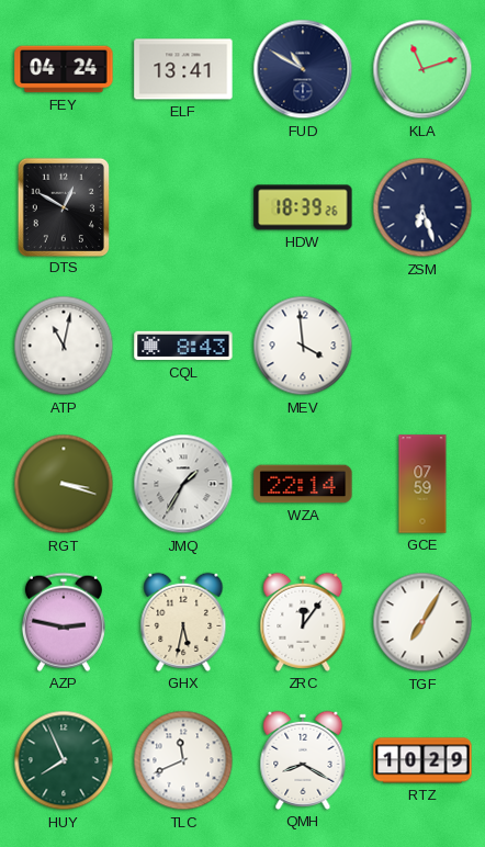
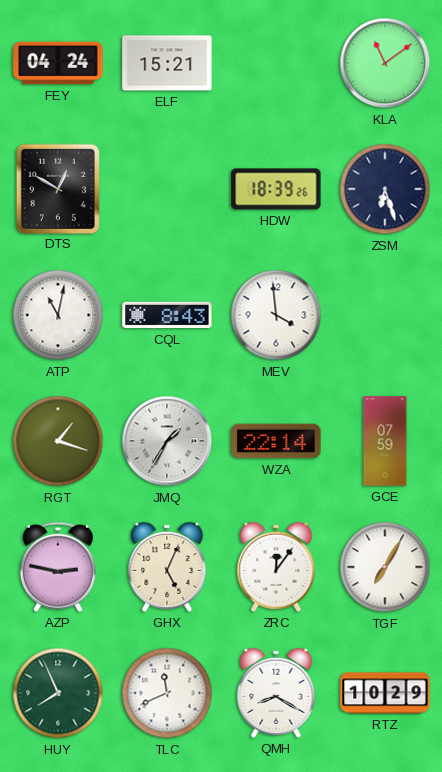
ELF: 13:41 -> 15:21 (167, 63)
FUD: 10:50 -> none (303, 69)
KLA: 11:12 -> 11:09 (385, 63)
RGT: 3:18 -> 1:18 (58, 441)
GHX: 5:32 -> 5:04 (167, 567)
